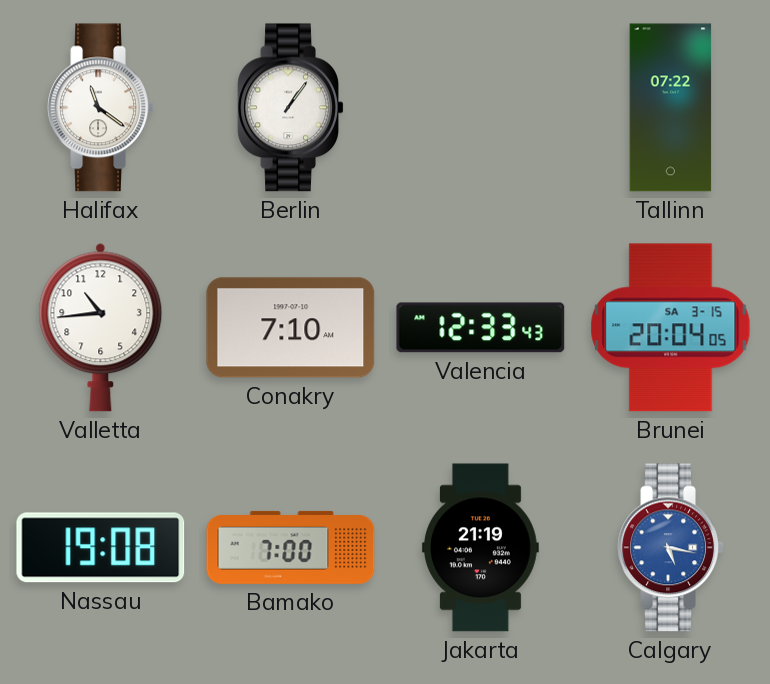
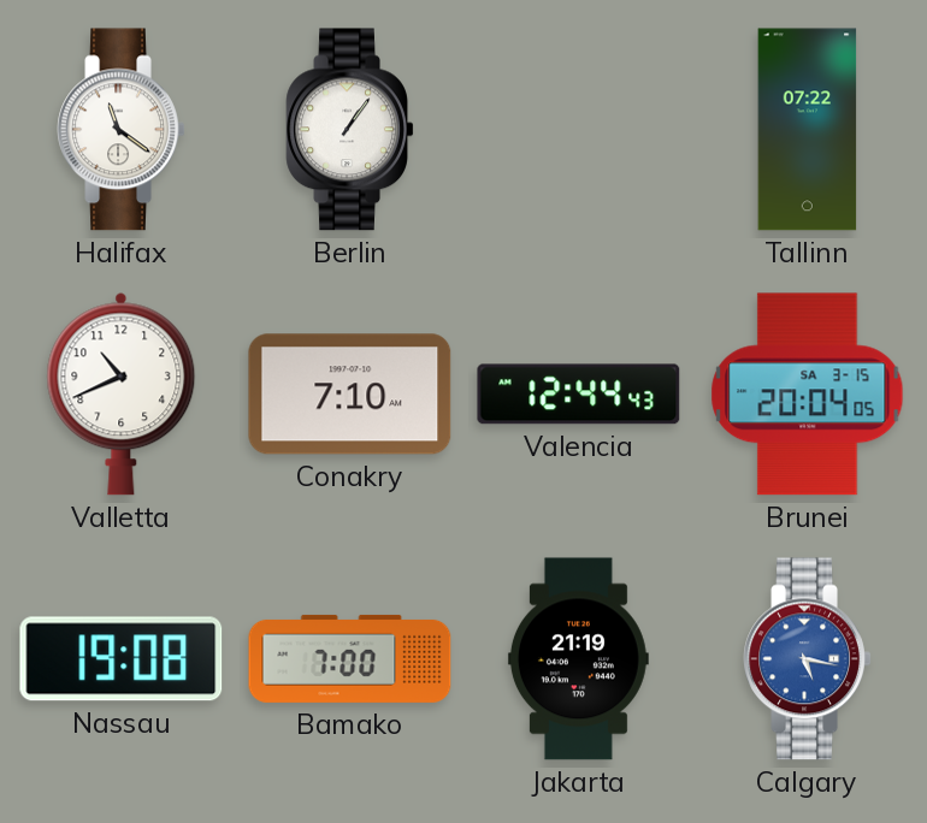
Valletta: 10:44 -> 10:41 (122, 393)
Valencia: 12:33 -> 12:44 (579, 395)
